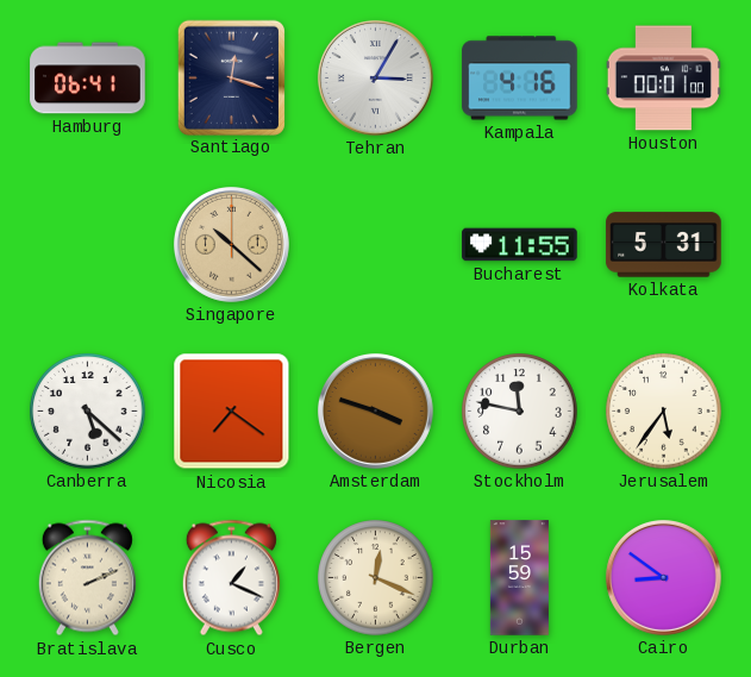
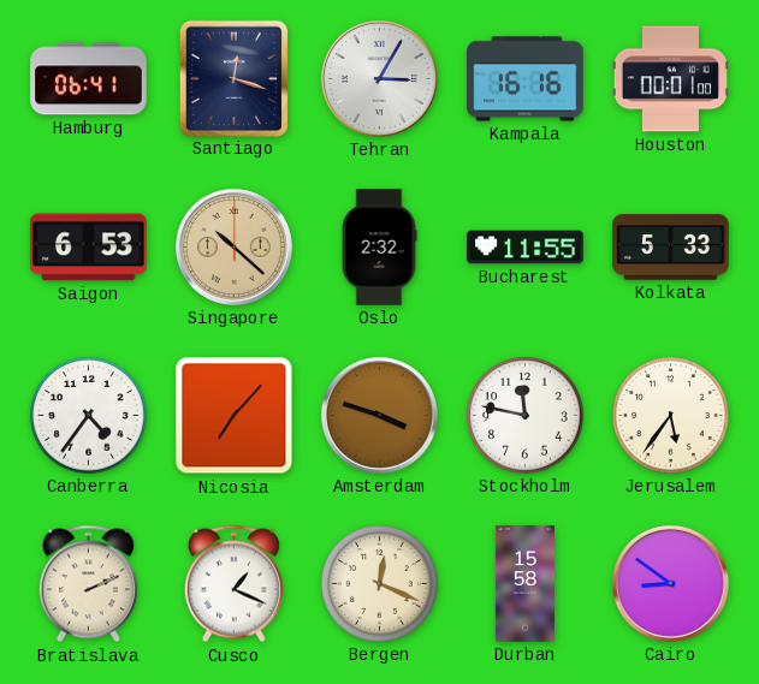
Kampala: 4:16 -> 16:16 (526, 79)
Saigon: none -> 6:53 (89, 248)
Oslo: none -> 2:32 (379, 248)
Kolkata: 5:31 -> 5:33 (671, 248)
Canberra: 5:22 -> 4:36 (89, 416)
Nicosia: 7:21 -> 7:07 (235, 416)
Durban: 15:59 -> 15:58 (524, 584)
